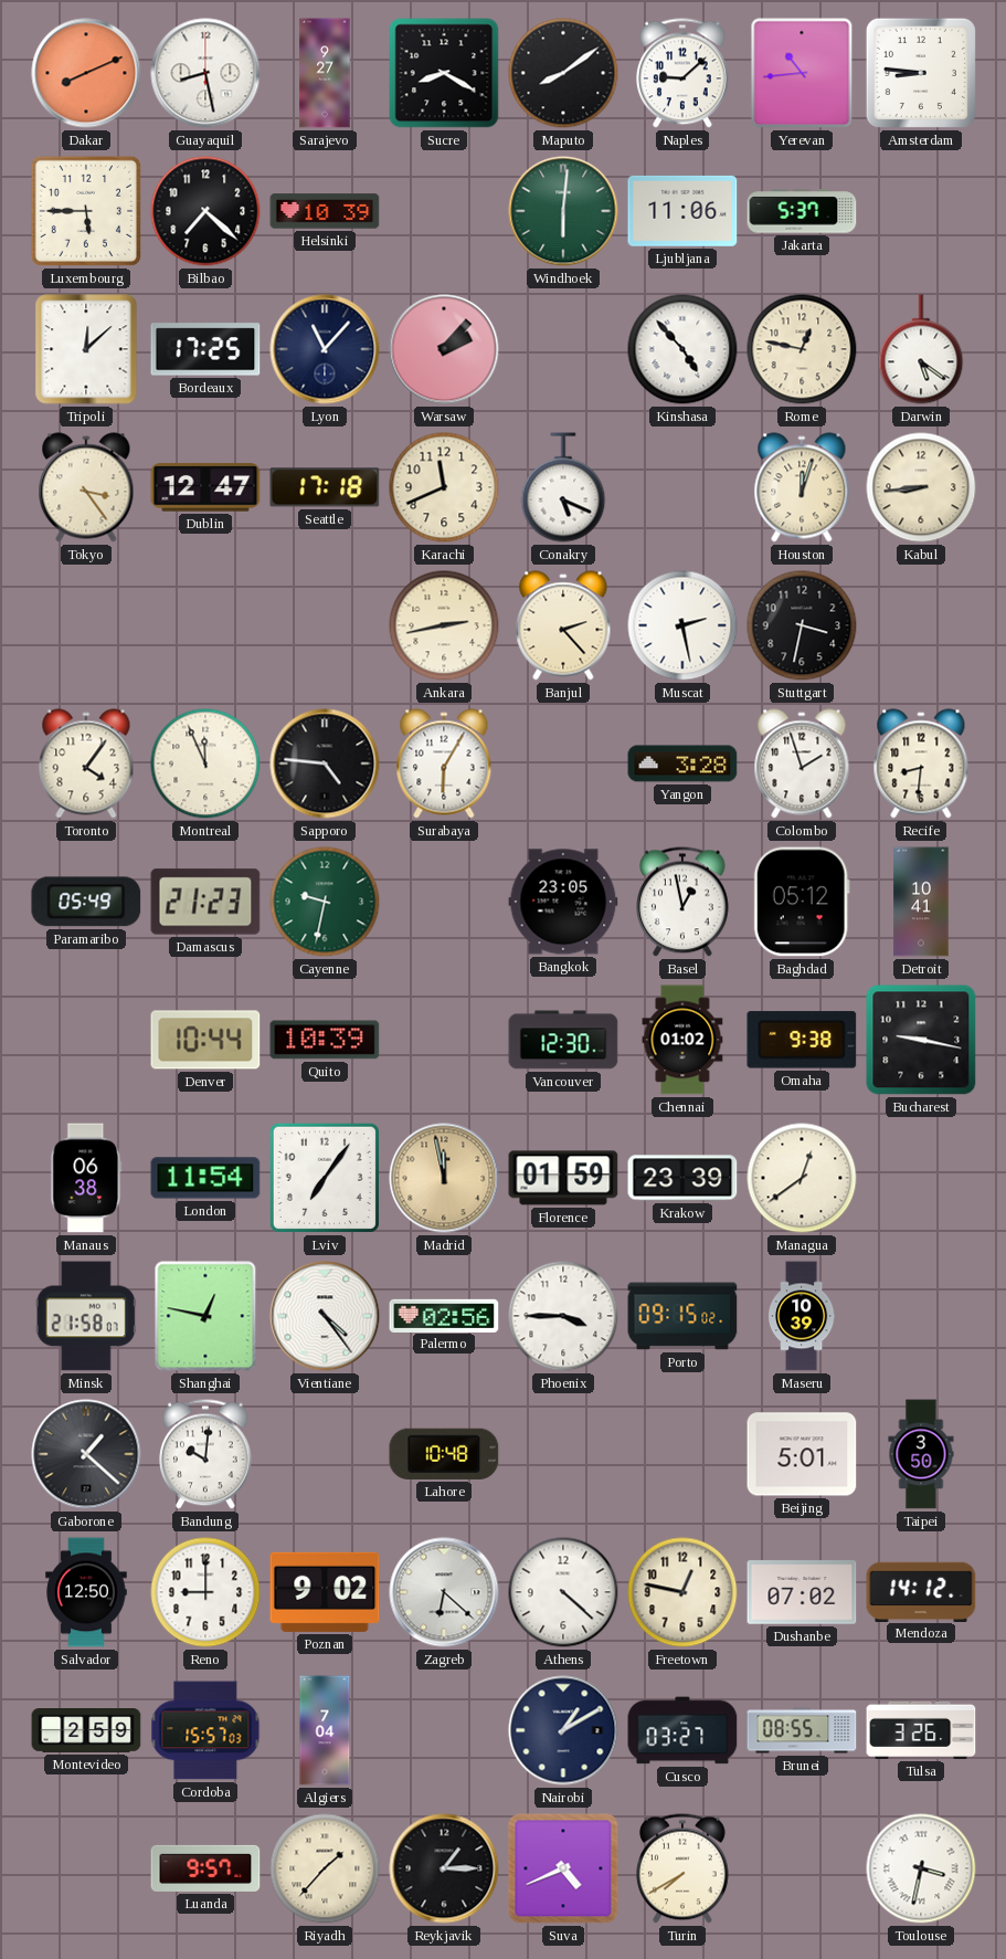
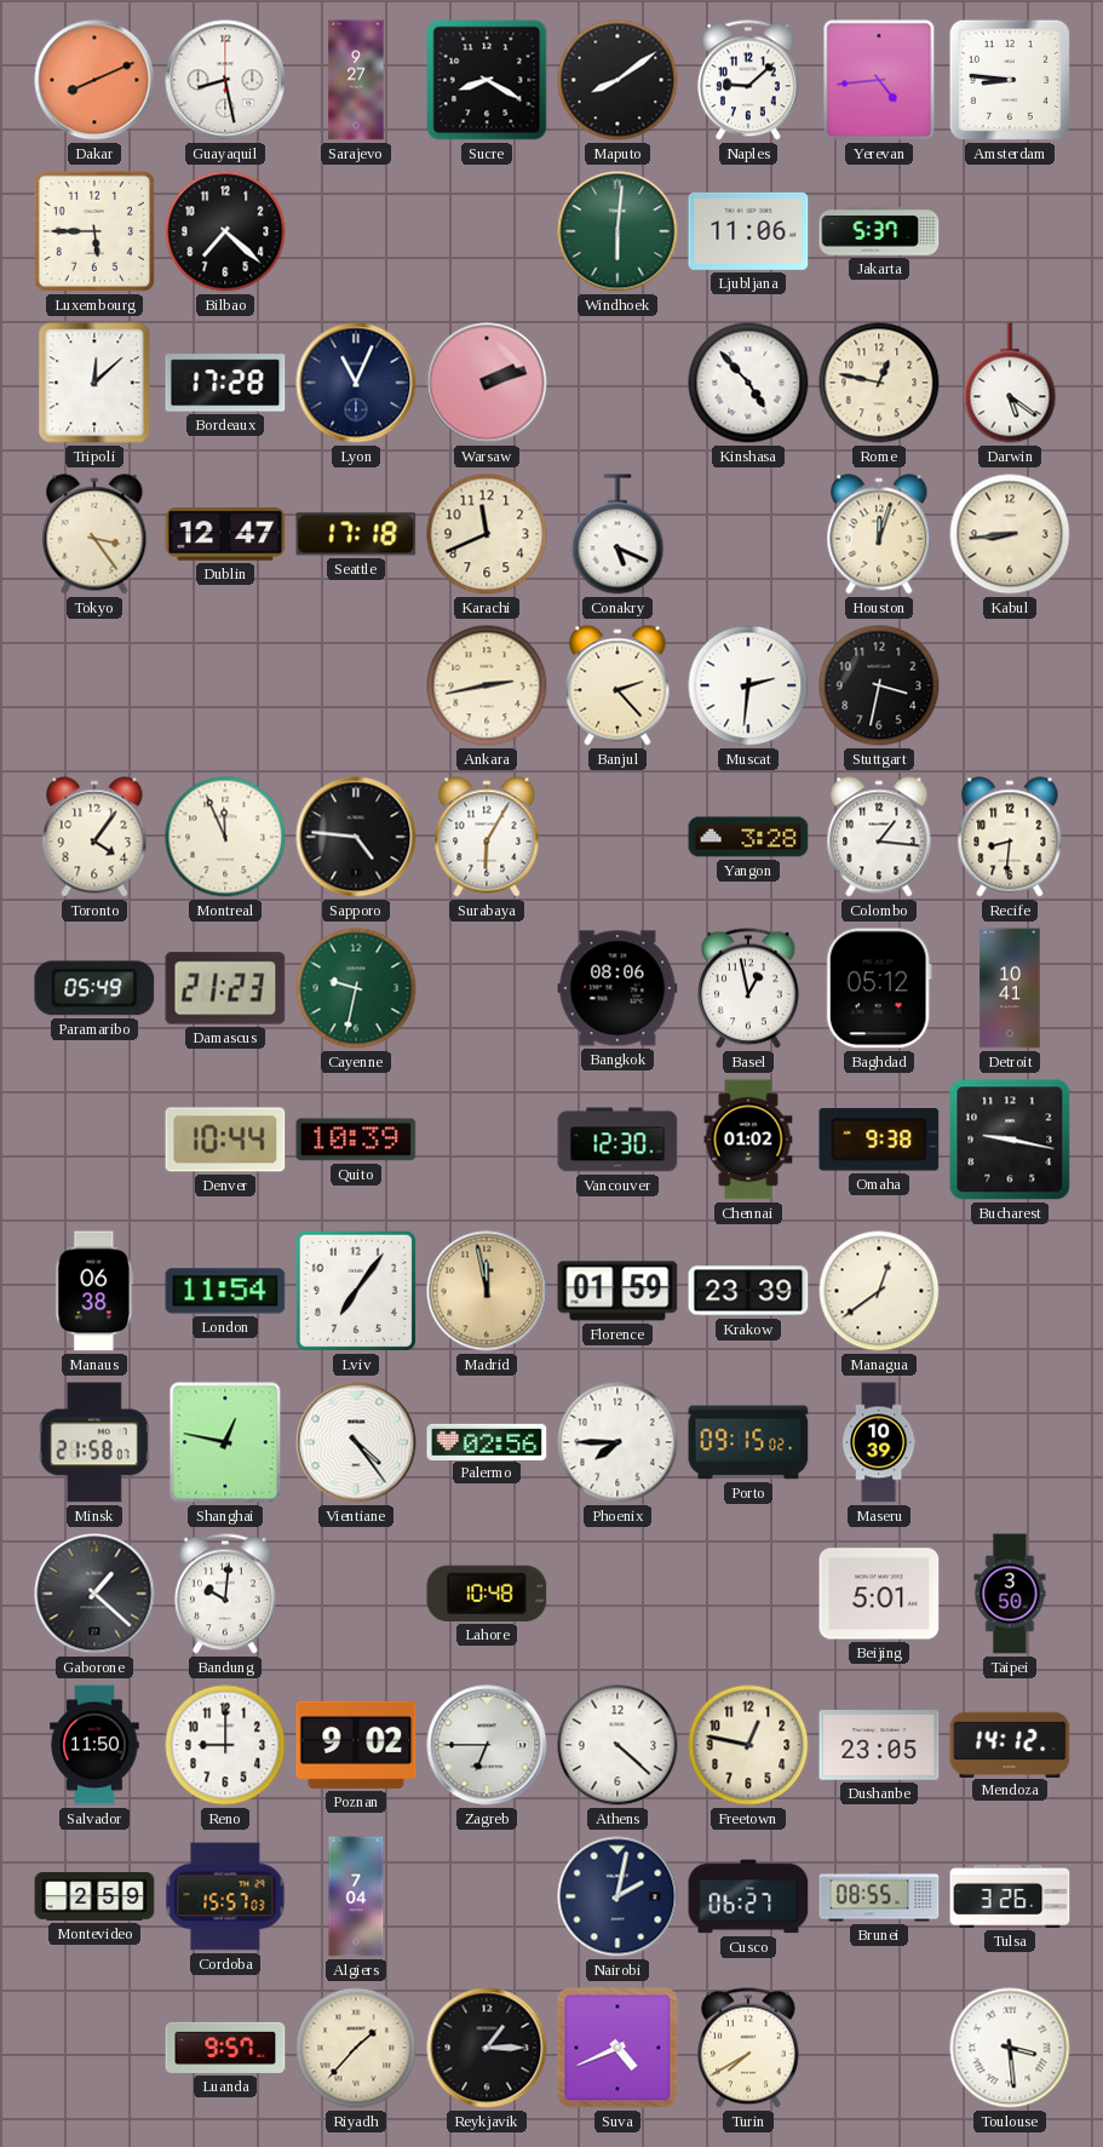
Yerevan: 10:44 -> 4:44 (879, 80)
Helsinki: 10:39 -> none (325, 211)
Bordeaux: 17:25 -> 17:28 (225, 383)
Lyon: 11:07 -> 11:04 (356, 383)
Warsaw: 2:07 -> 2:12 (487, 383)
Muscat: 2:28 -> 2:31 (748, 685)
Colombo: 1:57 -> 1:16 (879, 837)
Bangkok: 23:05 -> 08:06 (617, 988)
Phoenix: 3:45 -> 7:45 (617, 1442)
Salvador: 12:50 -> 11:50 (94, 1745)
Zagreb: 6:22 -> 6:45 (487, 1745)
Dushanbe: 07:02 -> 23:05 (879, 1745)
Nairobi: 1:10 -> 2:02 (617, 1896)
Cusco: 03:27 -> 06:27 (748, 1896)
Toulouse: 3:32 -> 3:29 (1010, 2048)
